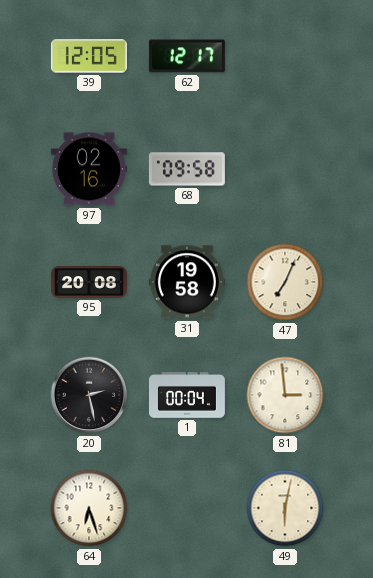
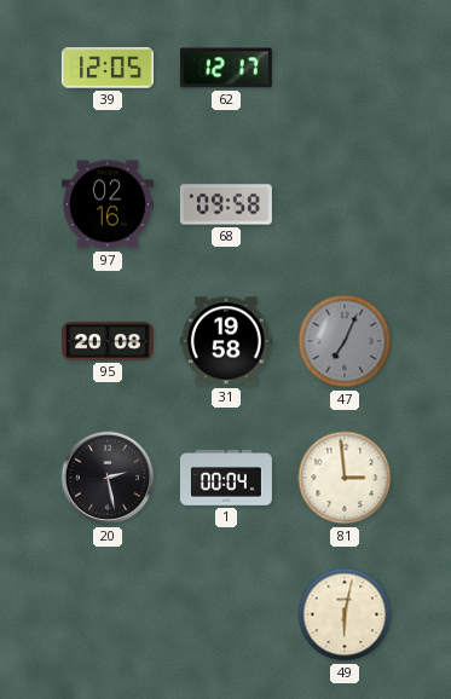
47 dial: cream -> grey (345, 341)
64: 6:27 -> none (89, 508)
